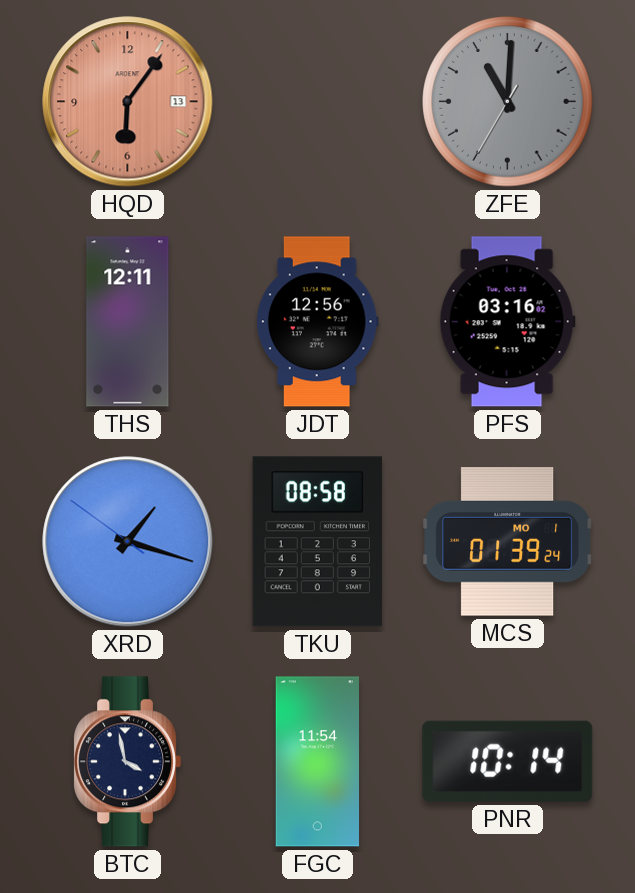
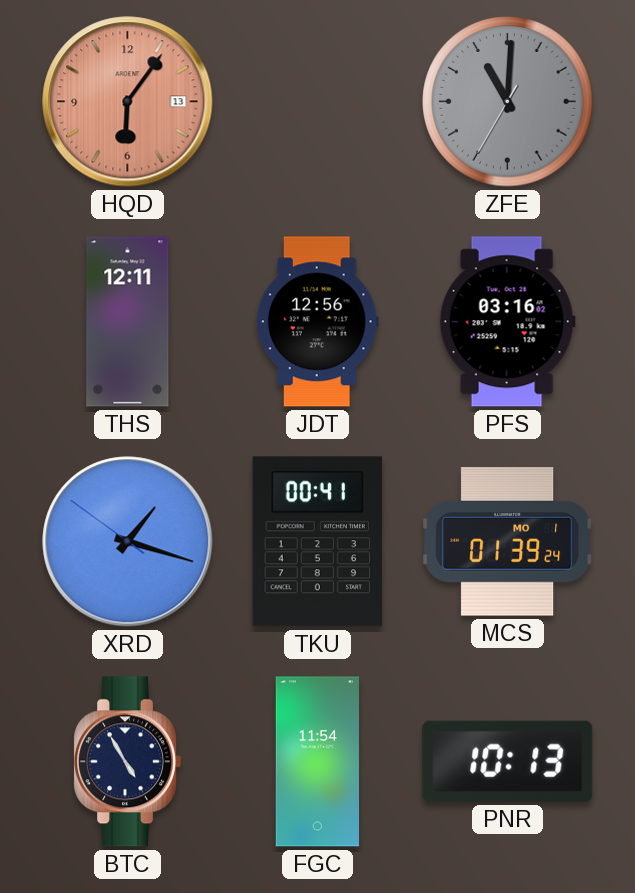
TKU: 08:58 -> 00:41 (318, 542)
BTC: 3:58 -> 4:55 (127, 762)
PNR: 10:14 -> 10:13 (508, 761)
